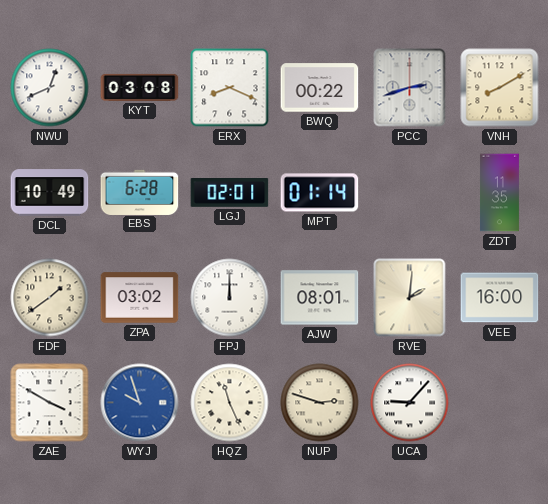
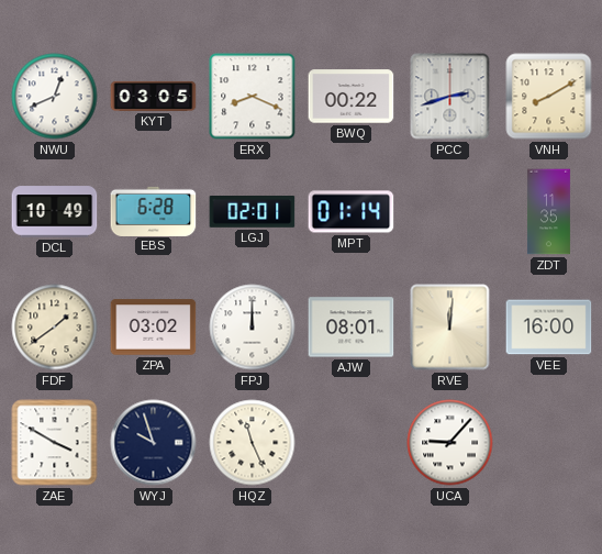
KYT: 03:08 -> 03:05 (154, 96)
RVE: 2:01 -> 12:01 (450, 328)
WYJ dial: blue -> navy (154, 443)
NUP: 2:48 -> none (320, 403)
